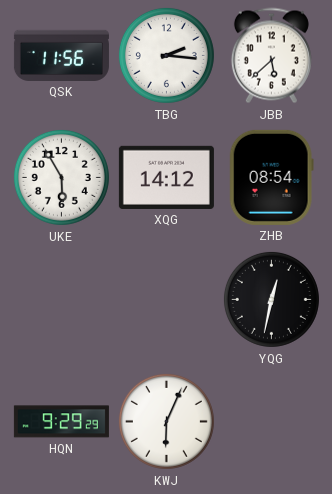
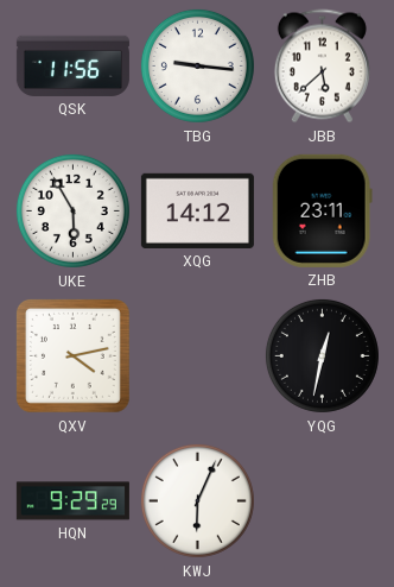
TBG: 2:16 -> 9:16 (197, 65)
ZHB: 08:54 -> 23:11 (322, 210)
QXV: none -> 4:13 (72, 355)
